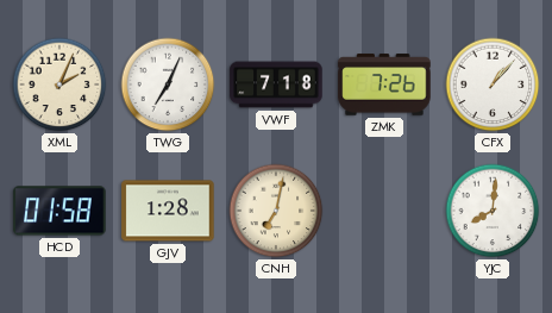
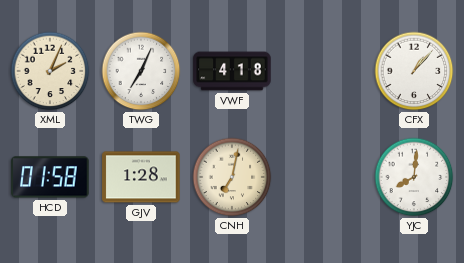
VWF: 7:18 -> 4:18 (232, 71)
ZMK: 7:26 -> none (384, 84)
